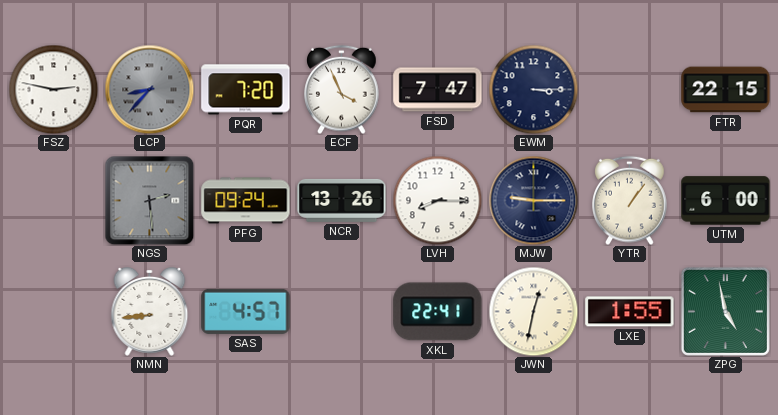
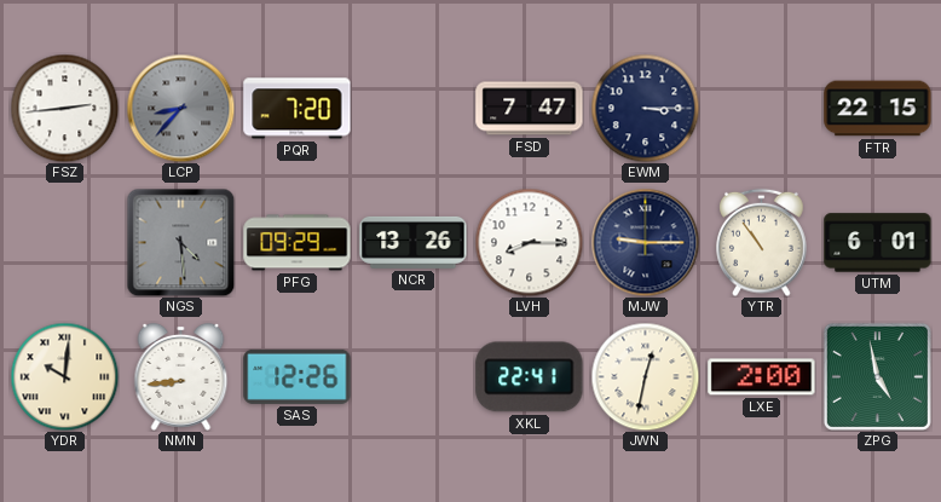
FSZ: 2:47 -> 2:44 (64, 108)
ECF: 3:56 -> none (342, 89)
NGS: 2:29 -> 4:29 (180, 242)
PFG: 09:24 -> 09:29 (298, 243)
YTR: 1:06 -> 10:54 (762, 242)
UTM: 6:00 -> 6:01 (878, 243)
YDR: none -> 10:01 (64, 376)
SAS: 4:57 -> 12:26 (298, 376)
LXE: 1:55 -> 2:00 (762, 377)
